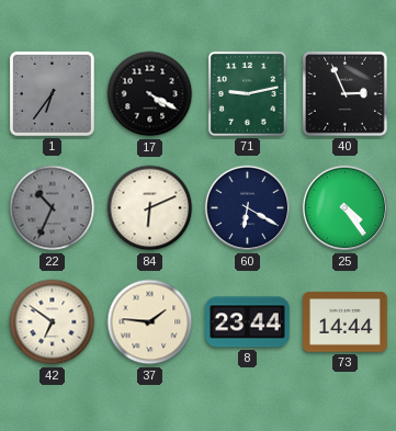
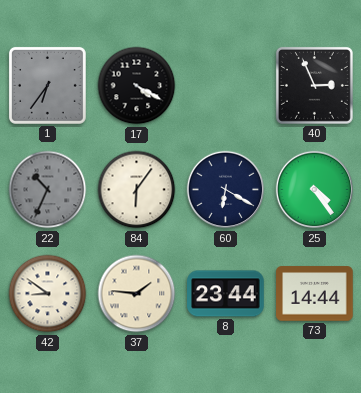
71: 9:13 -> none (247, 93)
84: 6:11 -> 6:06 (137, 190)
42: 6:51 -> 8:51 (48, 294)
